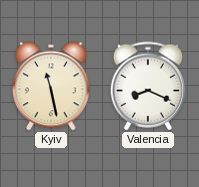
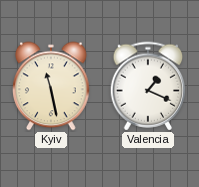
Valencia: 8:19 -> 1:19 (148, 86)
